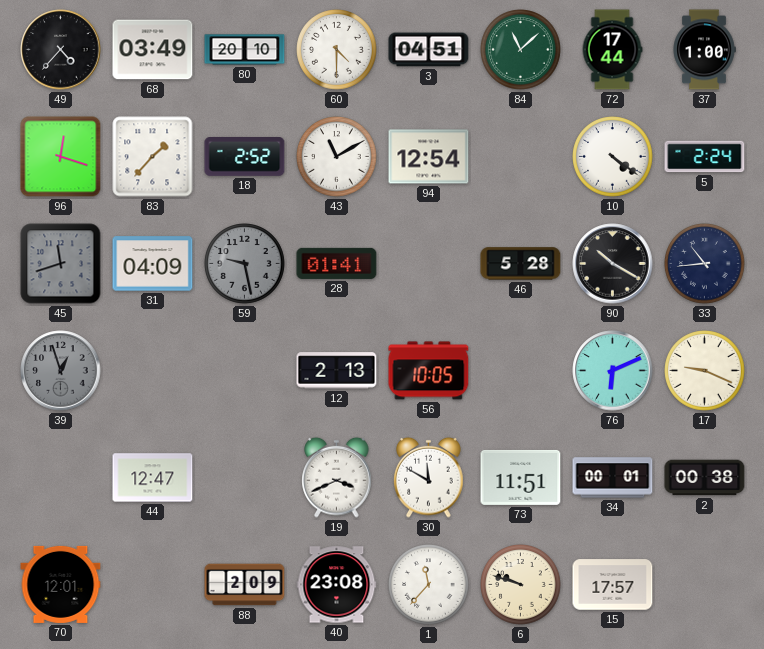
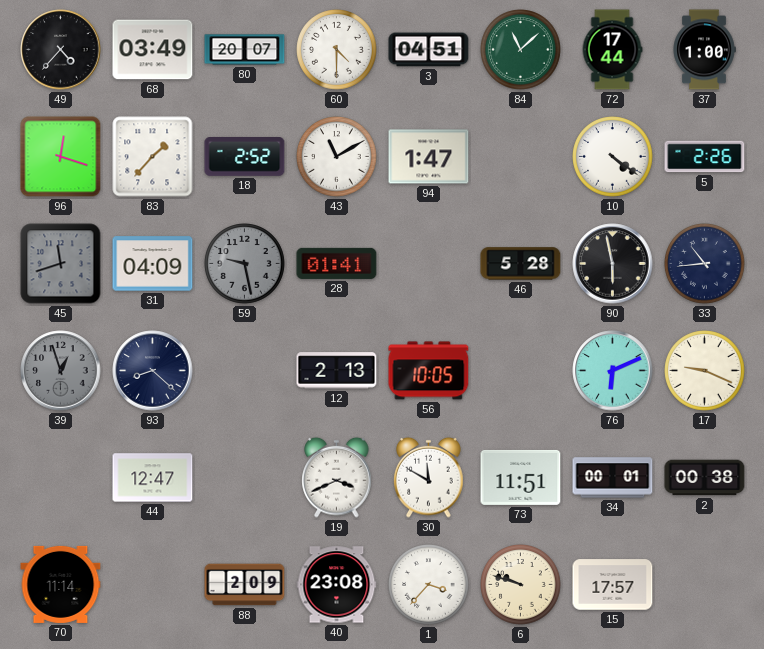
80: 20:10 -> 20:07 (245, 50)
94: 12:54 -> 1:47 (429, 157)
5: 2:24 -> 2:26 (705, 157)
90: 10:20 -> 5:58 (613, 264)
93: none -> 8:22 (153, 371)
70: 12:01 -> 11:14 (61, 584)
1: 11:37 -> 3:37 (429, 585)
